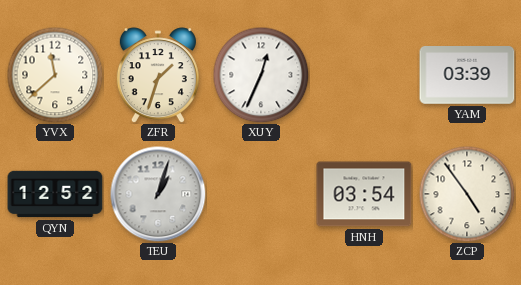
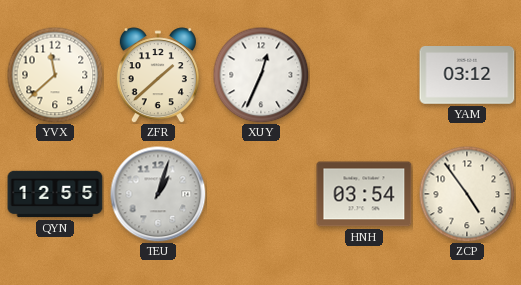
ZFR: 1:33 -> 1:38 (158, 75)
YAM: 03:39 -> 03:12 (467, 75)
QYN: 12:52 -> 12:55 (55, 194)
